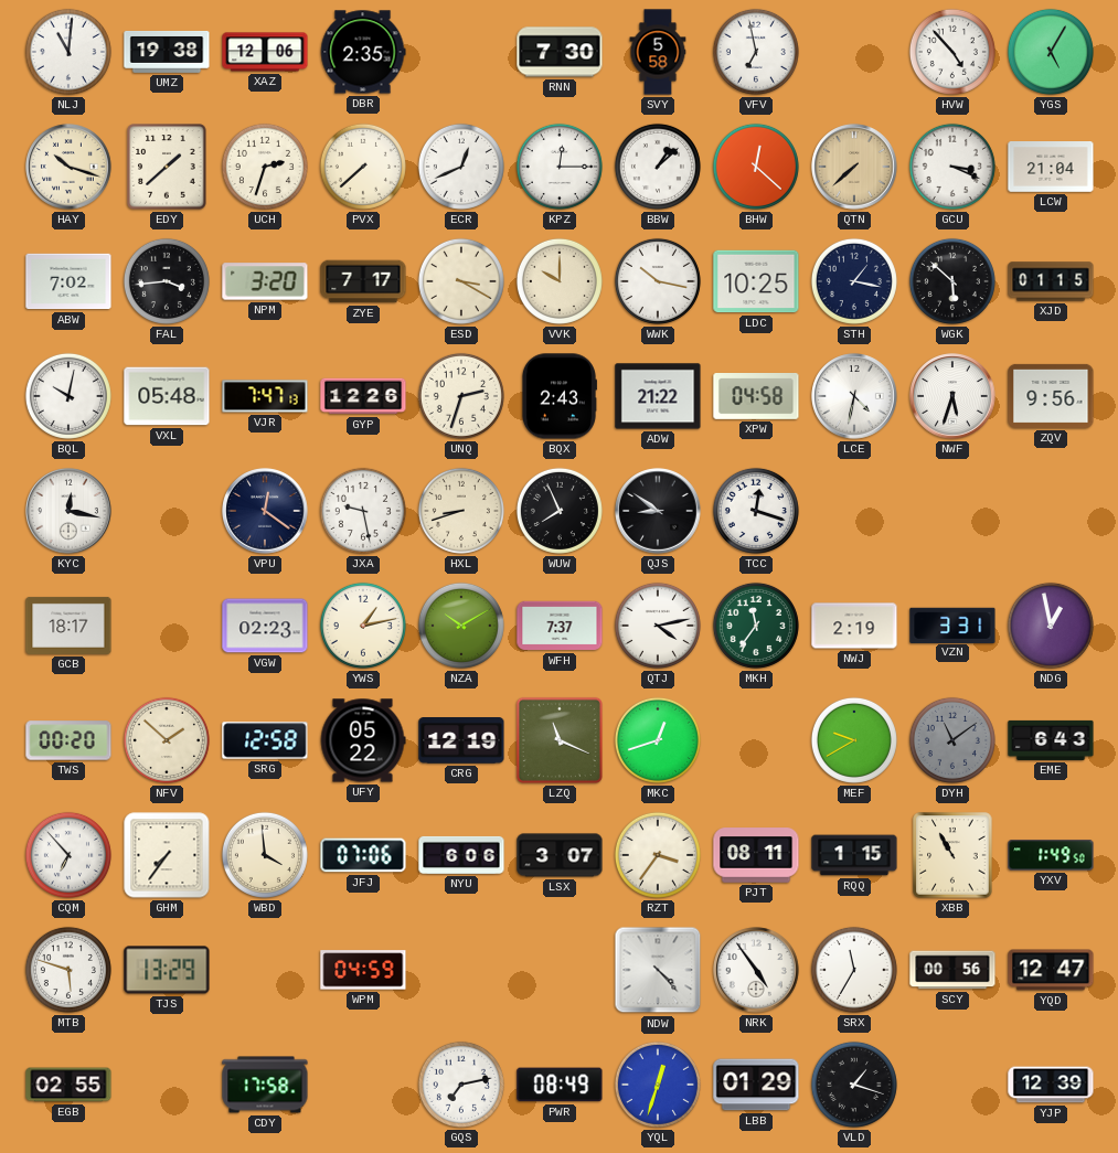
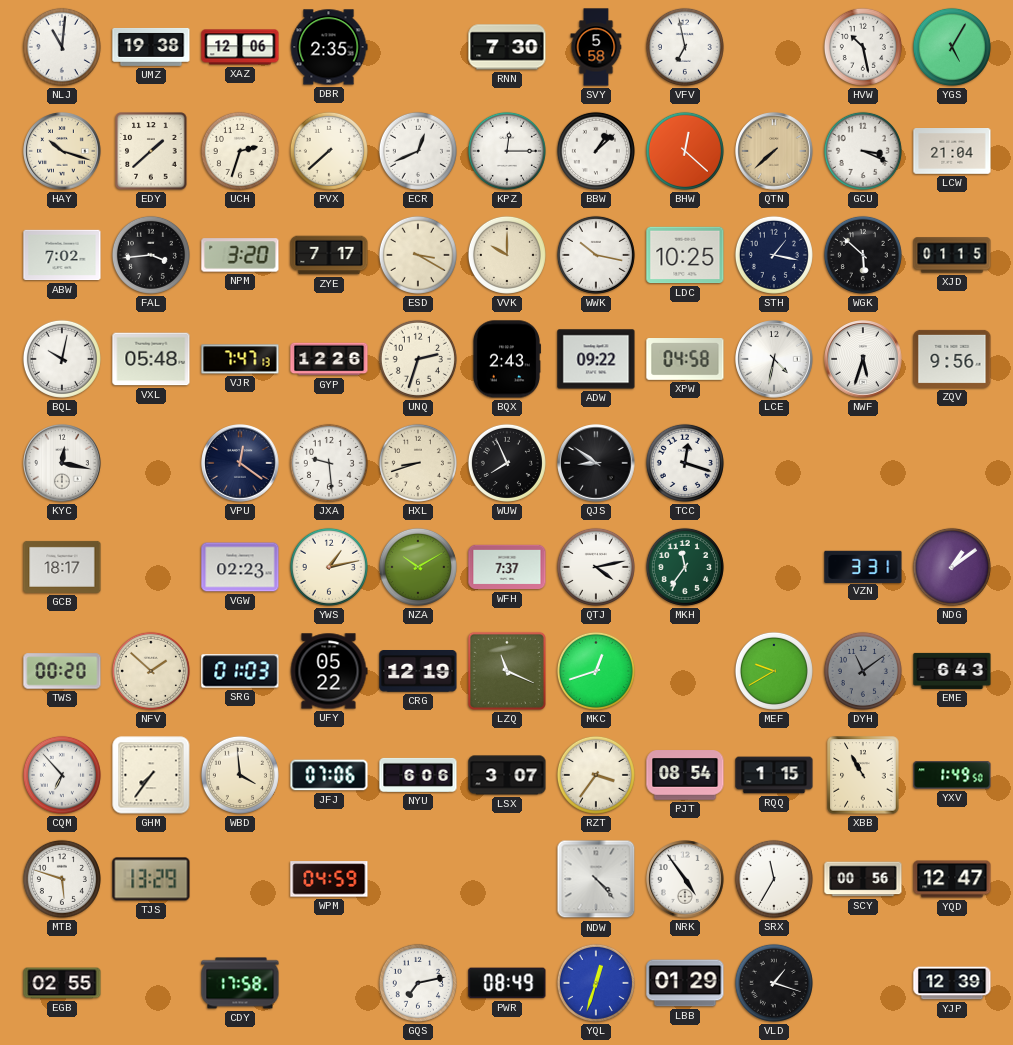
HVW: 4:53 -> 10:28 (863, 47)
ADW: 21:22 -> 09:22 (596, 359)
JXA: 9:28 -> 9:29 (329, 463)
NWJ: 2:19 -> none (854, 626)
NDG: 12:58 -> 1:09 (952, 567)
SRG: 12:58 -> 01:03 (240, 671)
PJT: 08:11 -> 08:54 (685, 775)
